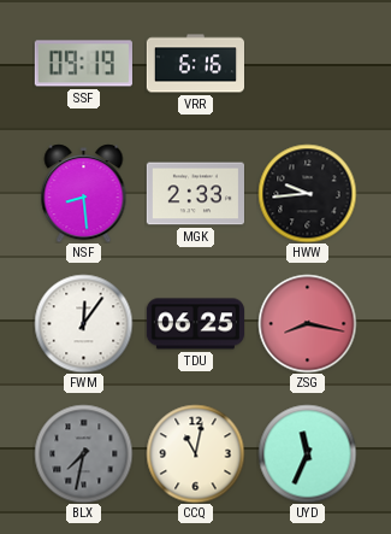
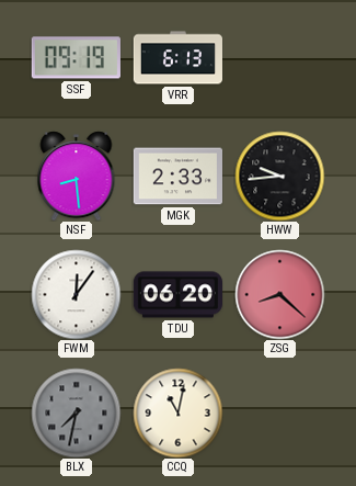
VRR: 6:16 -> 6:13 (177, 58)
TDU: 06:25 -> 06:20 (177, 295)
ZSG: 8:17 -> 8:22 (279, 294)
UYD: 11:34 -> none (307, 453)
